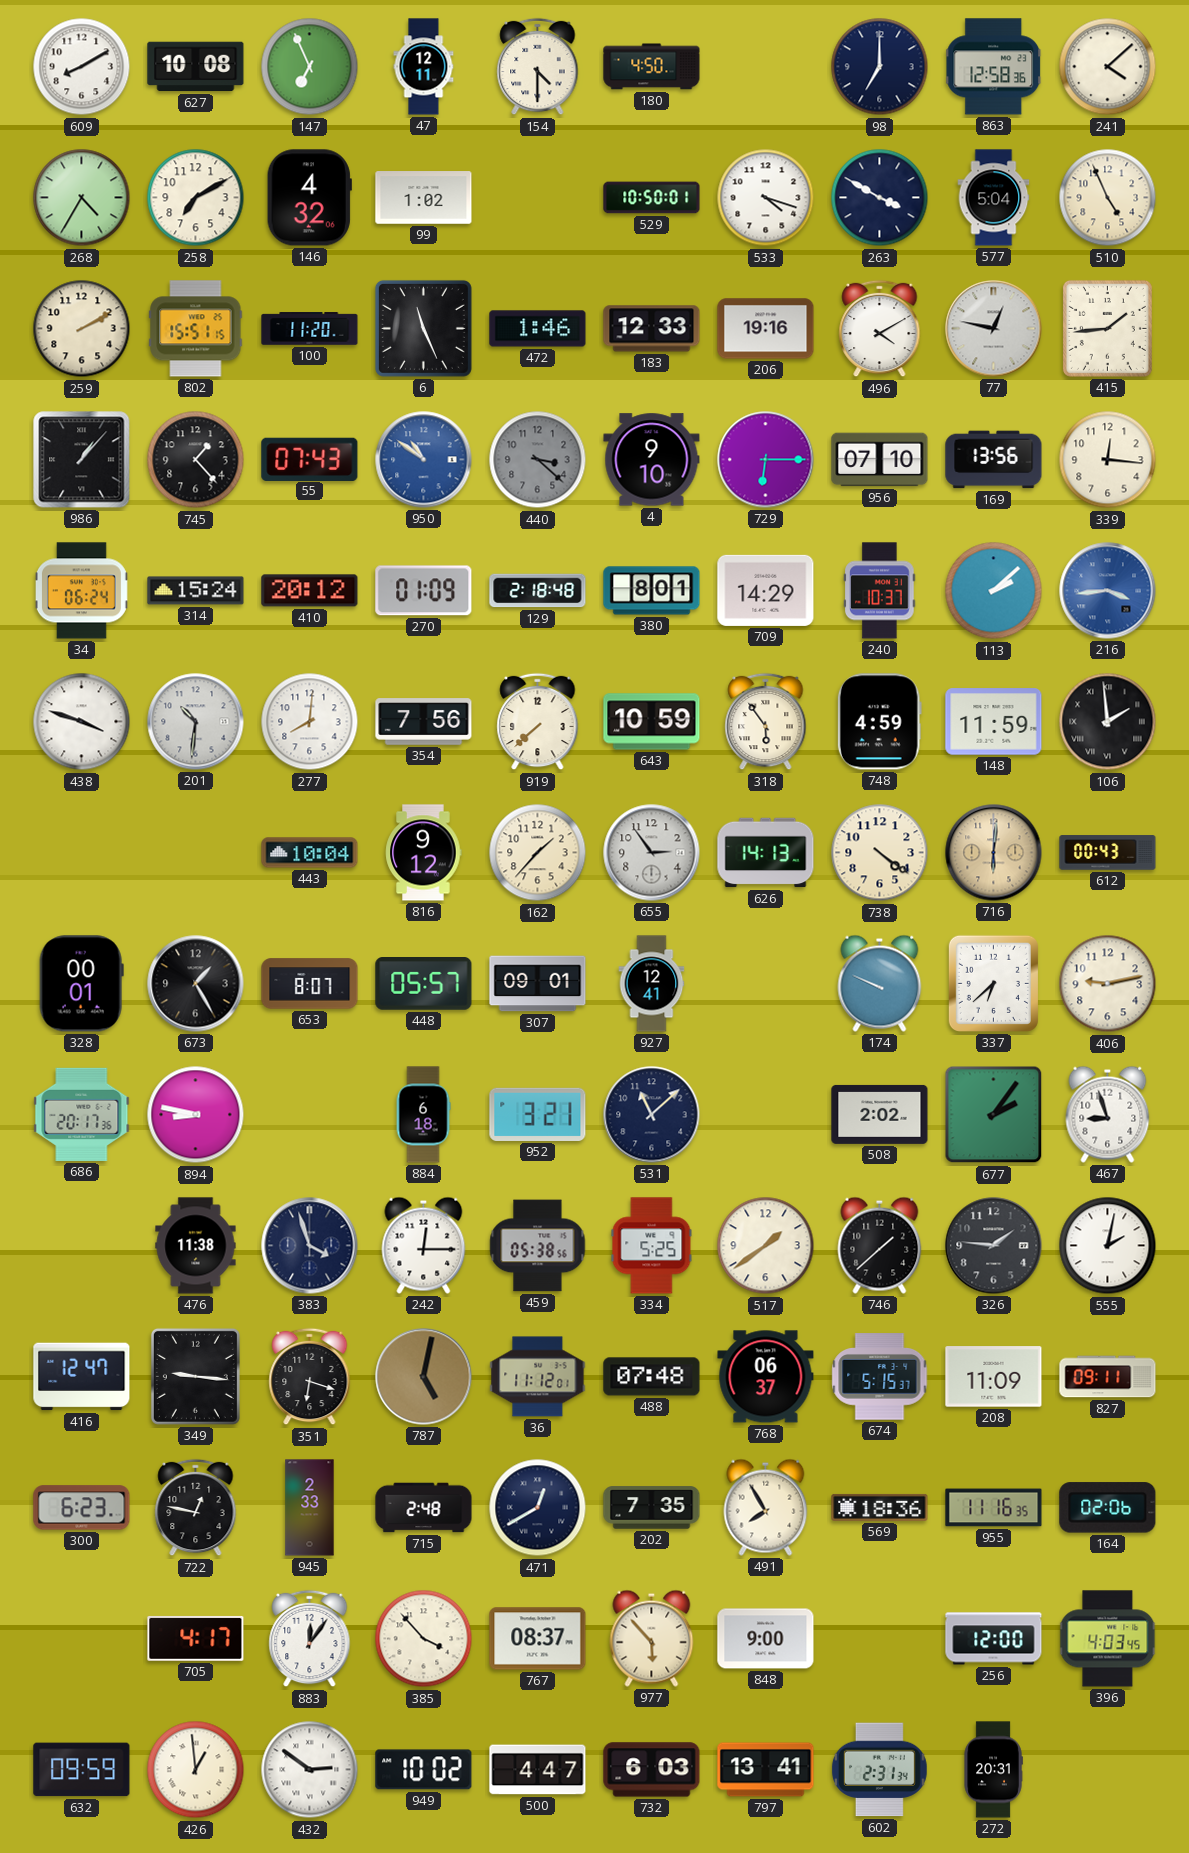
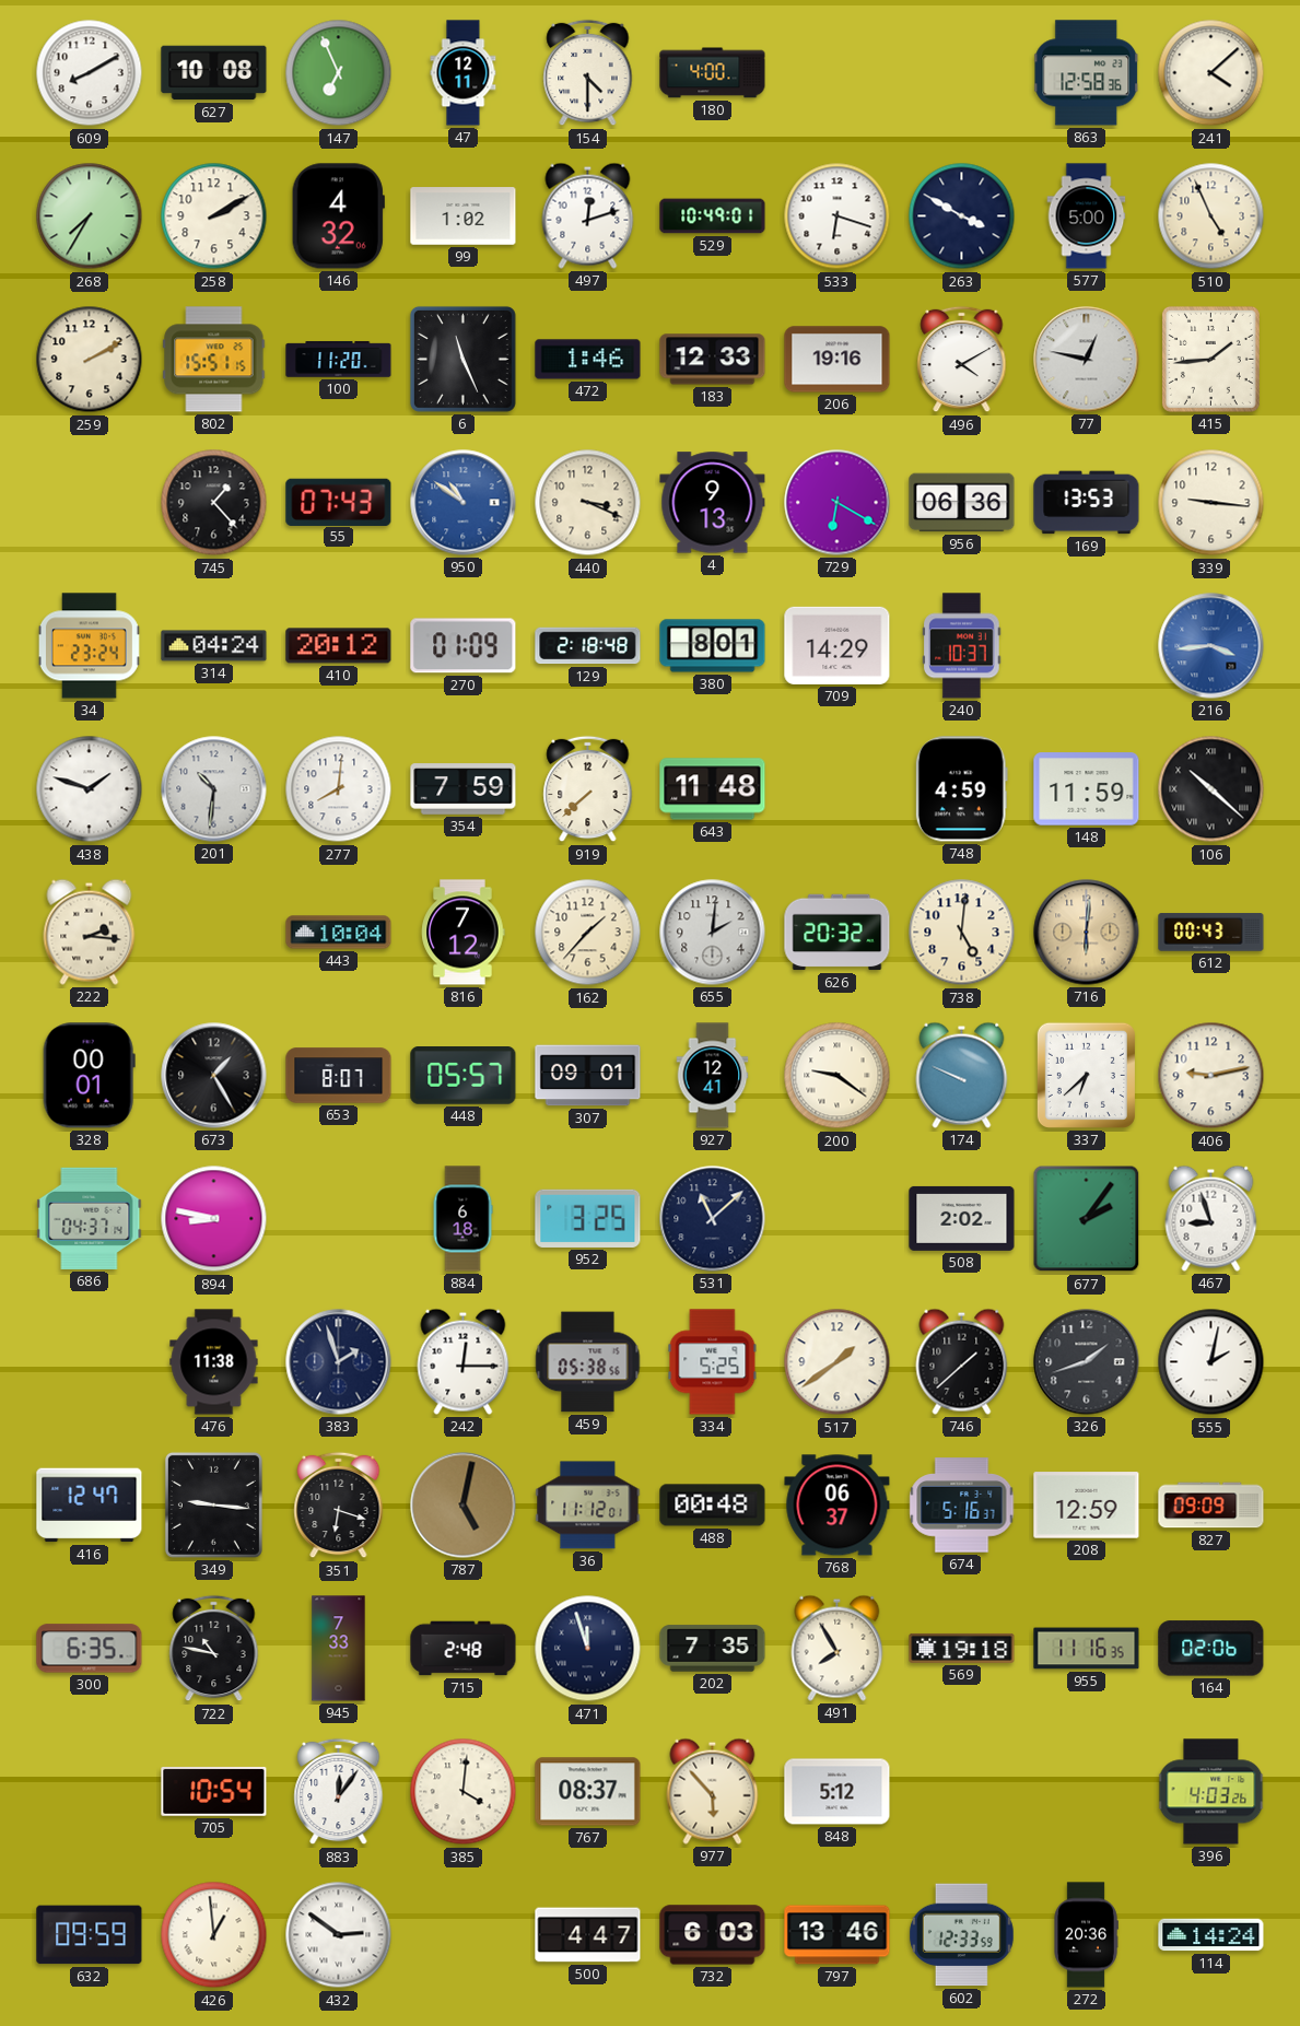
180: 4:50 -> 4:00 (713, 73)
98: 7:00 -> none (880, 67)
268: 4:35 -> 7:35 (90, 216)
258: 7:10 -> 2:10 (214, 216)
497: none -> 12:12 (588, 215)
529: 10:50 -> 10:49 (713, 216)
533: 4:18 -> 6:18 (838, 216)
577: 5:04 -> 5:00 (1087, 216)
986: 1:07 -> none (82, 460)
440: 3:22 -> 3:19 (588, 503)
440 dial: grey -> cream (588, 503)
4: 9:10 -> 9:13 (713, 503)
729: 6:15 -> 6:20 (838, 503)
956: 07:10 -> 06:36 (962, 503)
169: 13:56 -> 13:53 (1087, 503)
339: 12:16 -> 9:16 (1211, 503)
34: 06:24 -> 23:24 (89, 646)
314: 15:24 -> 04:24 (214, 646)
113: 2:08 -> none (994, 591)
438: 3:48 -> 1:48 (90, 789)
354: 7:56 -> 7:59 (464, 789)
643: 10:59 -> 11:48 (713, 789)
318: 5:54 -> none (766, 722)
106: 1:59 -> 10:22 (1211, 789)
222: none -> 2:16 (90, 932)
816: 9:12 -> 7:12 (464, 933)
655: 2:54 -> 2:01 (713, 933)
626: 14:13 -> 20:32 (838, 933)
738: 4:21 -> 5:01 (962, 933)
200: none -> 9:21 (838, 1076)
686: 20:17 -> 04:37 (90, 1218)
952: 3:21 -> 3:25 (588, 1218)
383: 3:57 -> 1:57 (339, 1362)
326: 1:46 -> 1:42 (1087, 1362)
488: 07:48 -> 00:48 (713, 1506)
674: 5:15 -> 5:16 (962, 1506)
208: 11:09 -> 12:59 (1087, 1506)
827: 09:11 -> 09:09 (1211, 1506)
300: 6:23 -> 6:35 (90, 1649)
722: 12:47 -> 10:47 (214, 1649)
945: 2:33 -> 7:33 (339, 1649)
471: 12:40 -> 11:57 (588, 1649)
569: 18:36 -> 19:18 (962, 1648)
705: 4:17 -> 10:54 (214, 1791)
385: 3:53 -> 4:01 (464, 1792)
848: 9:00 -> 5:12 (838, 1792)
256: 12:00 -> none (994, 1639)
396: 4:03:45 -> 4:03:26 (1211, 1792)
949: 10:02 -> none (424, 1770)
797: 13:41 -> 13:46 (838, 1935)
602: 2:31 -> 12:33 (961, 1935)
272: 20:31 -> 20:36 (1086, 1935)
114: none -> 14:24 (1211, 1935)
